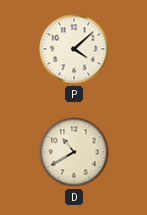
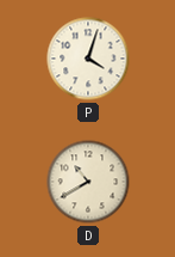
P: 4:08 -> 4:03 (88, 59)
